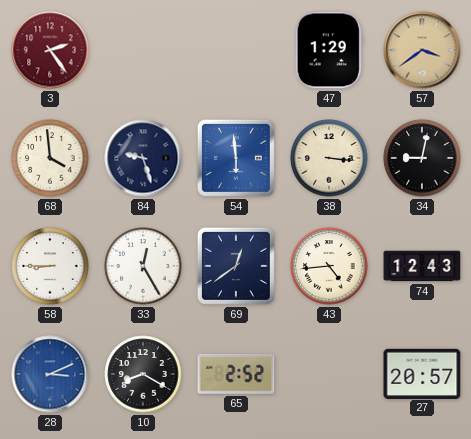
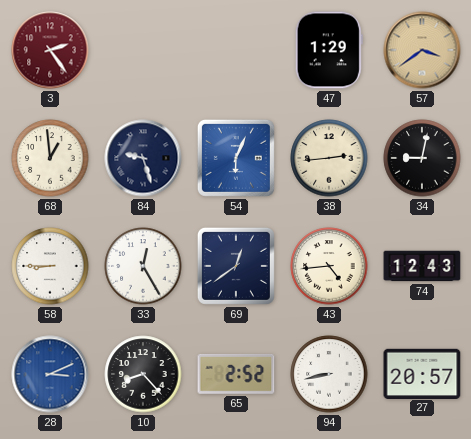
68: 3:59 -> 12:59 (50, 158)
54: 5:59 -> 6:04 (236, 158)
38: 3:16 -> 2:44 (329, 158)
10: 8:20 -> 8:23 (143, 374)
94: none -> 8:43 (329, 374)
